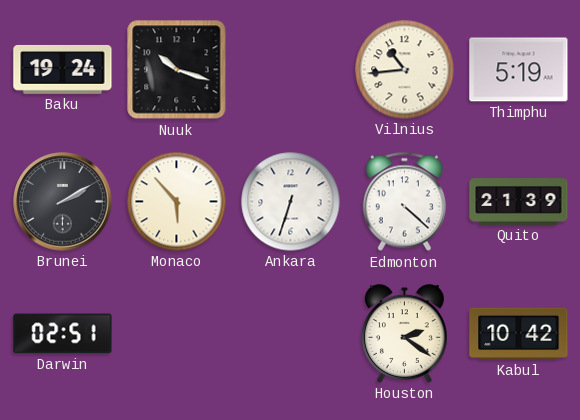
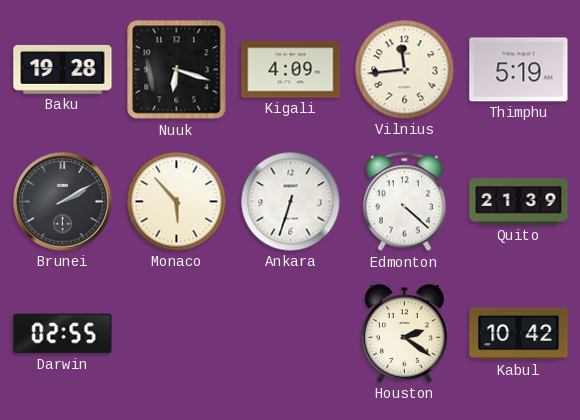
Baku: 19:24 -> 19:28 (63, 70)
Nuuk: 10:18 -> 6:18 (177, 70)
Kigali: none -> 4:09 (291, 70)
Vilnius: 10:44 -> 11:44 (405, 70)
Darwin: 02:51 -> 02:55 (63, 334)
